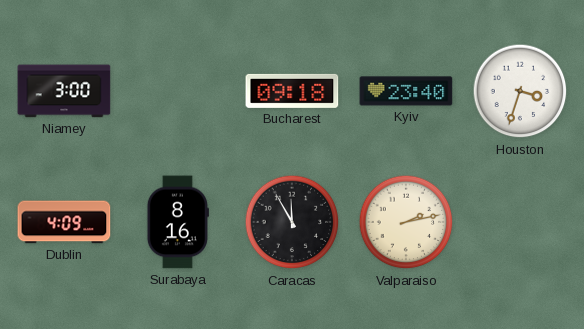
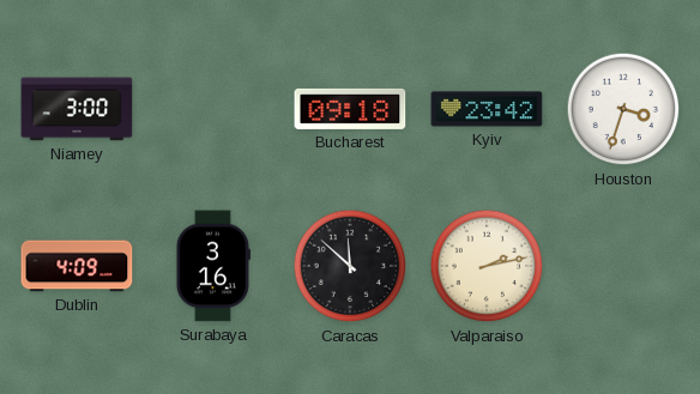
Kyiv: 23:40 -> 23:42 (487, 109)
Surabaya: 8:16 -> 3:16 (213, 266)
Caracas: 11:55 -> 11:52 (350, 266)
